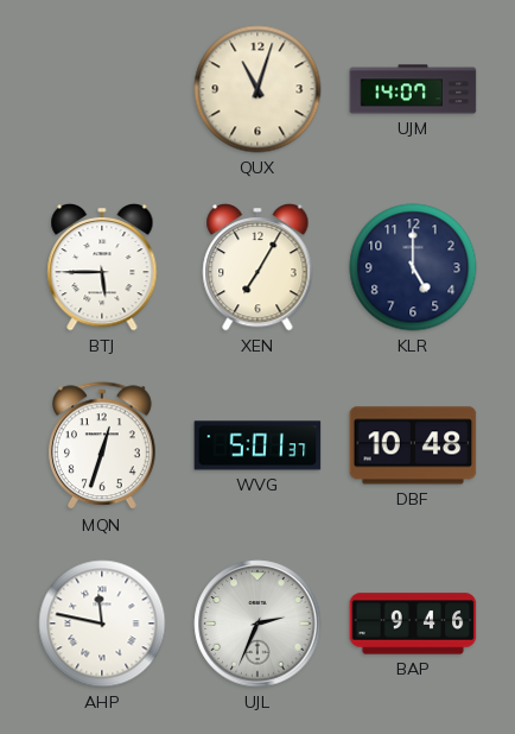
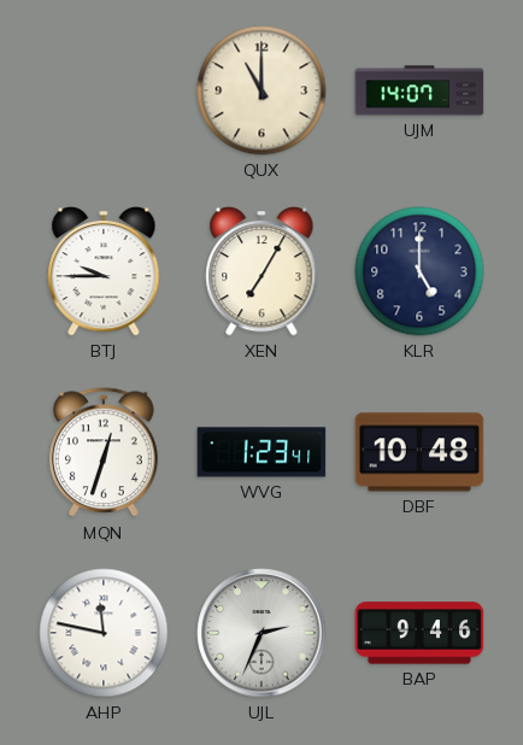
QUX: 11:03 -> 11:00 (261, 90)
BTJ: 5:45 -> 9:45 (104, 271)
WVG: 5:01 -> 1:23 (261, 452)
